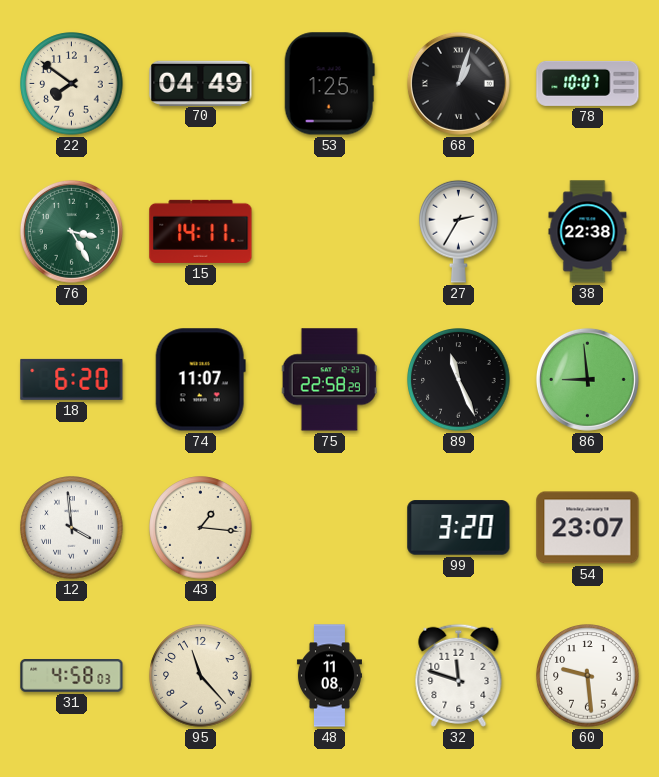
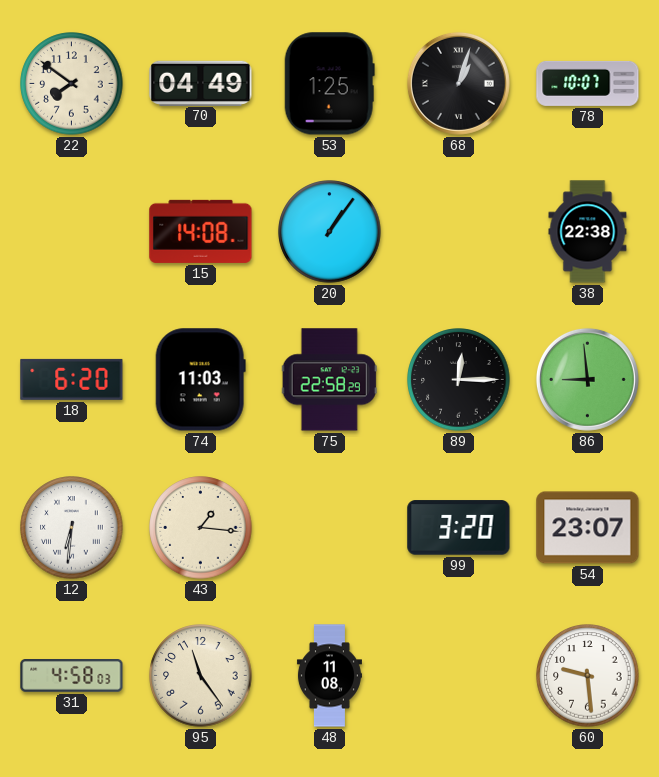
76: 3:25 -> none (71, 231)
15: 14:11 -> 14:08 (201, 231)
20: none -> 1:06 (330, 232)
27: 2:35 -> none (459, 231)
74: 11:07 -> 11:03 (200, 380)
89: 11:26 -> 12:15 (459, 380)
12: 3:59 -> 6:31 (72, 528)
95: 11:23 -> 11:24 (201, 676)
32: 11:48 -> none (459, 675)
